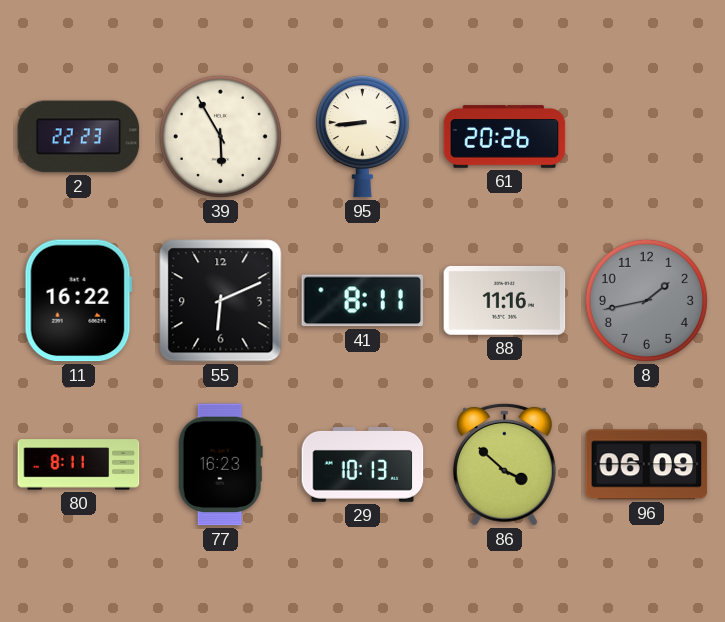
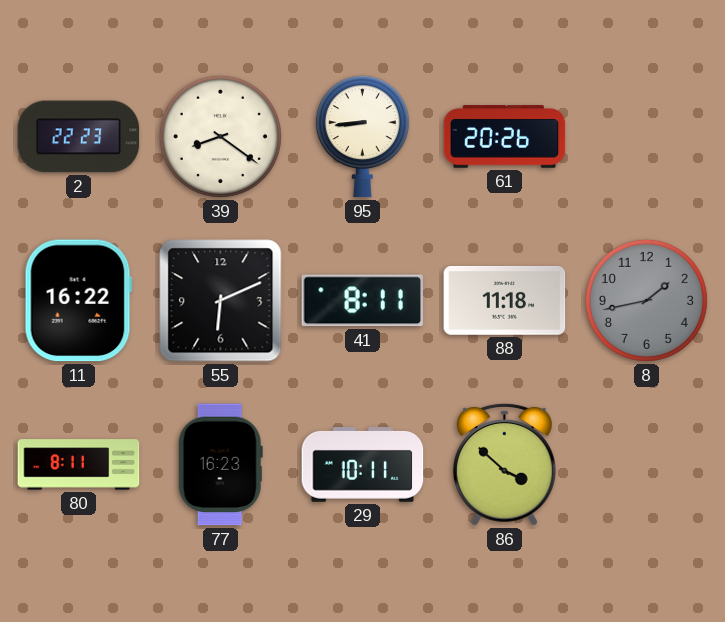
39: 5:55 -> 8:21 (220, 136)
88: 11:16 -> 11:18 (505, 300)
29: 10:13 -> 10:11 (363, 465)
96: 06:09 -> none (647, 465)
